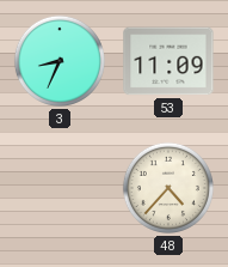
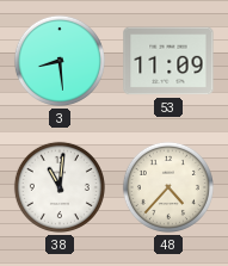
3: 8:34 -> 8:29 (60, 61)
38: none -> 11:01 (60, 187)
